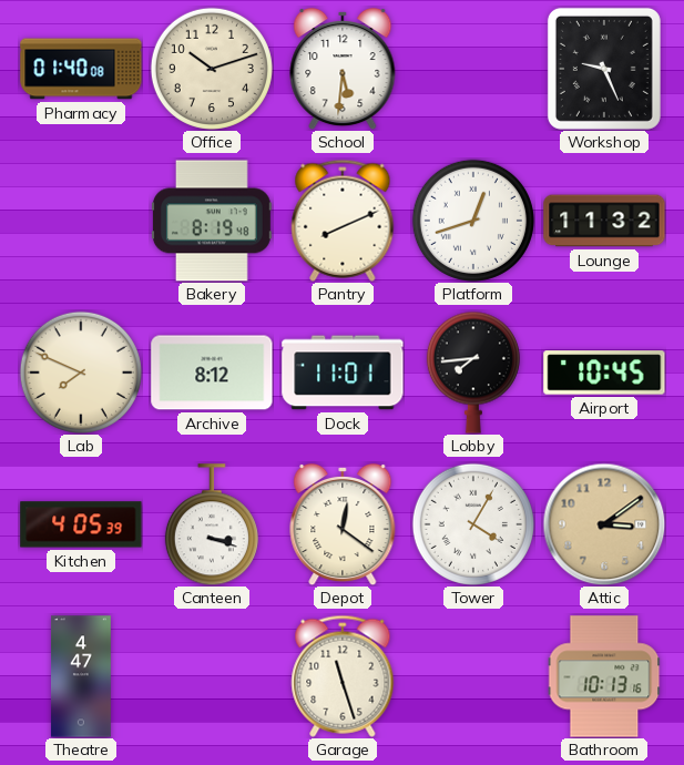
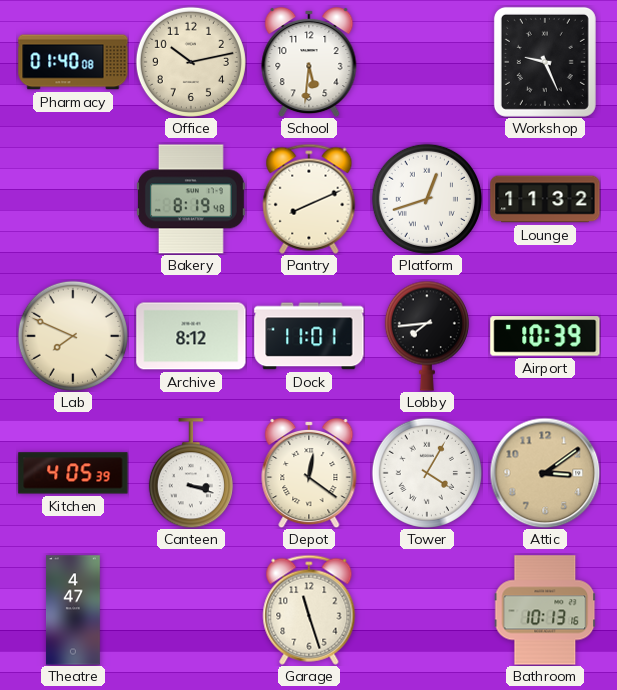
Office: 10:12 -> 10:13 (191, 62)
Airport: 10:45 -> 10:39 (545, 336)
